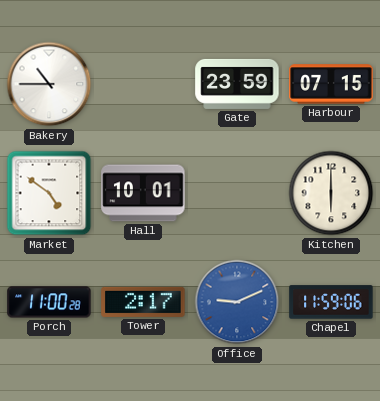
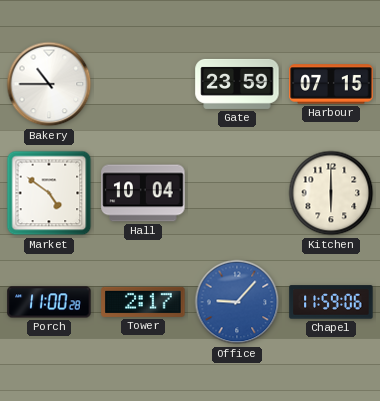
Hall: 10:01 -> 10:04 (143, 193)
Office: 9:11 -> 9:07 (237, 302)
